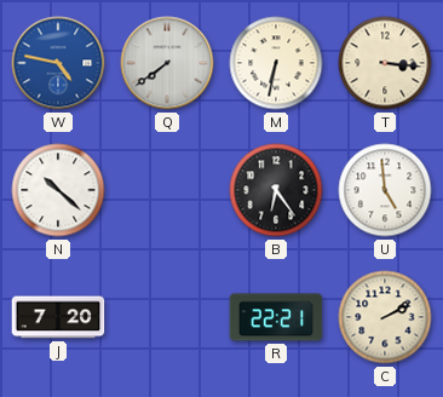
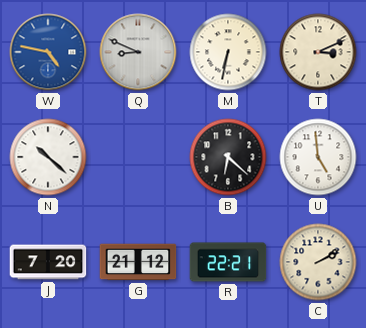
Q: 7:39 -> 8:49 (138, 52)
T: 3:16 -> 3:11 (318, 52)
B: 6:24 -> 6:22 (228, 157)
G: none -> 21:12 (138, 262)
